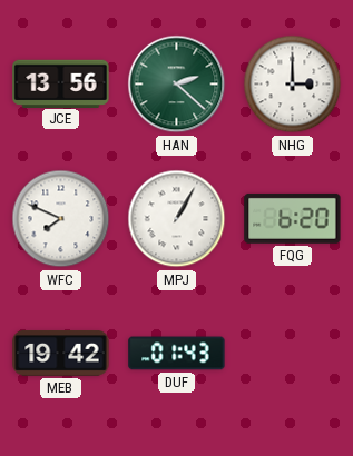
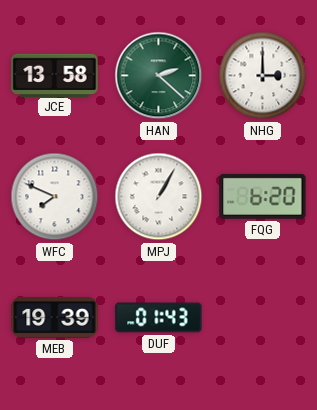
JCE: 13:56 -> 13:58 (55, 75)
MEB: 19:42 -> 19:39 (55, 318)
